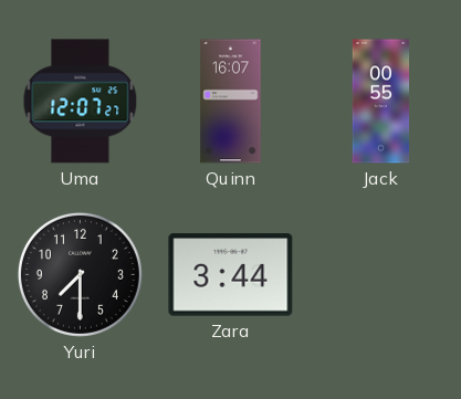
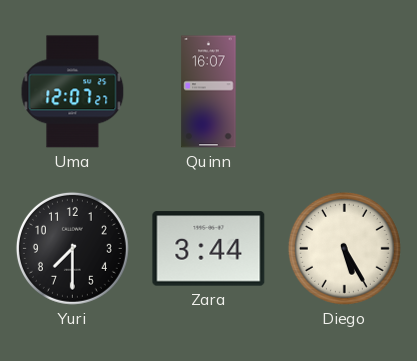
Jack: 00:55 -> none (381, 102)
Diego: none -> 5:25 (344, 248)
